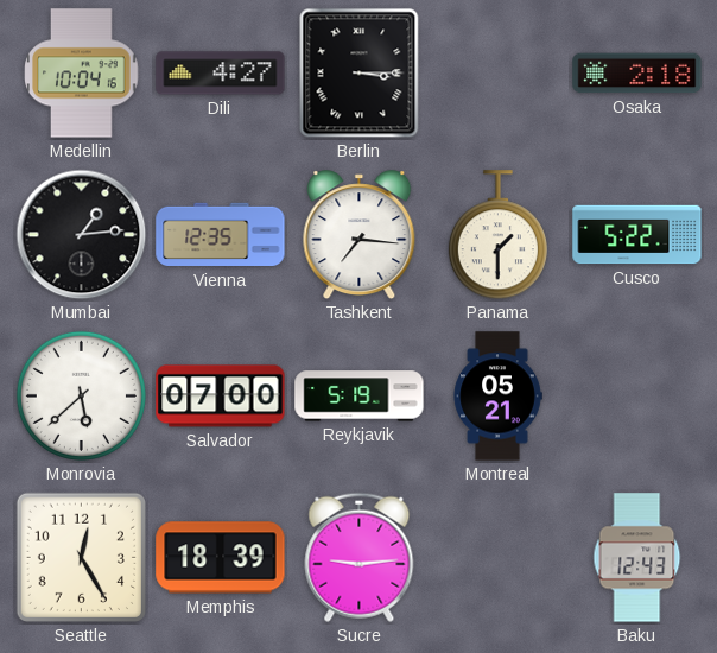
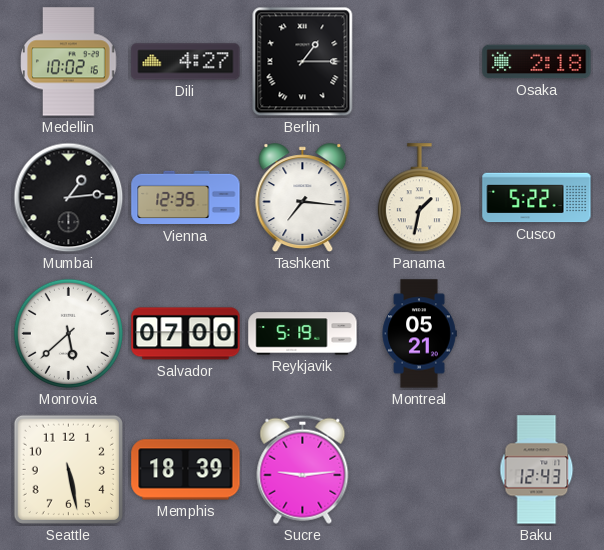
Medellin: 10:04 -> 10:02 (69, 62)
Berlin: 3:15 -> 1:15 (303, 62)
Panama: 1:30 -> 1:32 (419, 198)
Seattle: 12:25 -> 5:28 (68, 469)
